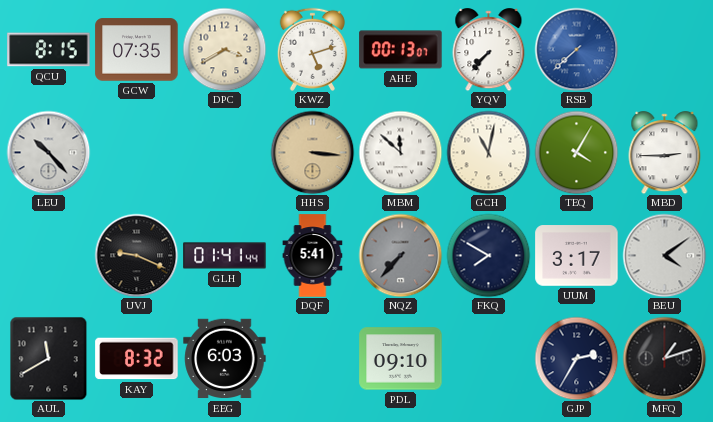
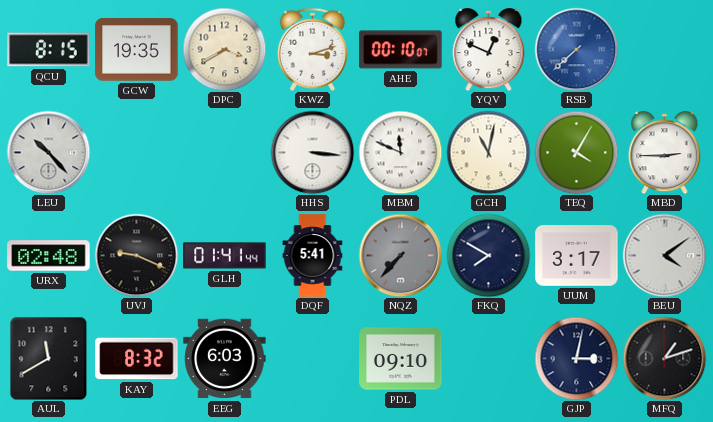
GCW: 07:35 -> 19:35 (137, 50)
KWZ: 5:12 -> 3:12 (312, 49)
AHE: 00:13 -> 00:10 (401, 50)
YQV: 7:37 -> 12:49 (489, 50)
HHS dial: champagne -> white (312, 152)
MBM: 11:52 -> 11:49 (400, 152)
URX: none -> 02:48 (49, 256)
GJP: 2:35 -> 3:02 (576, 358)
